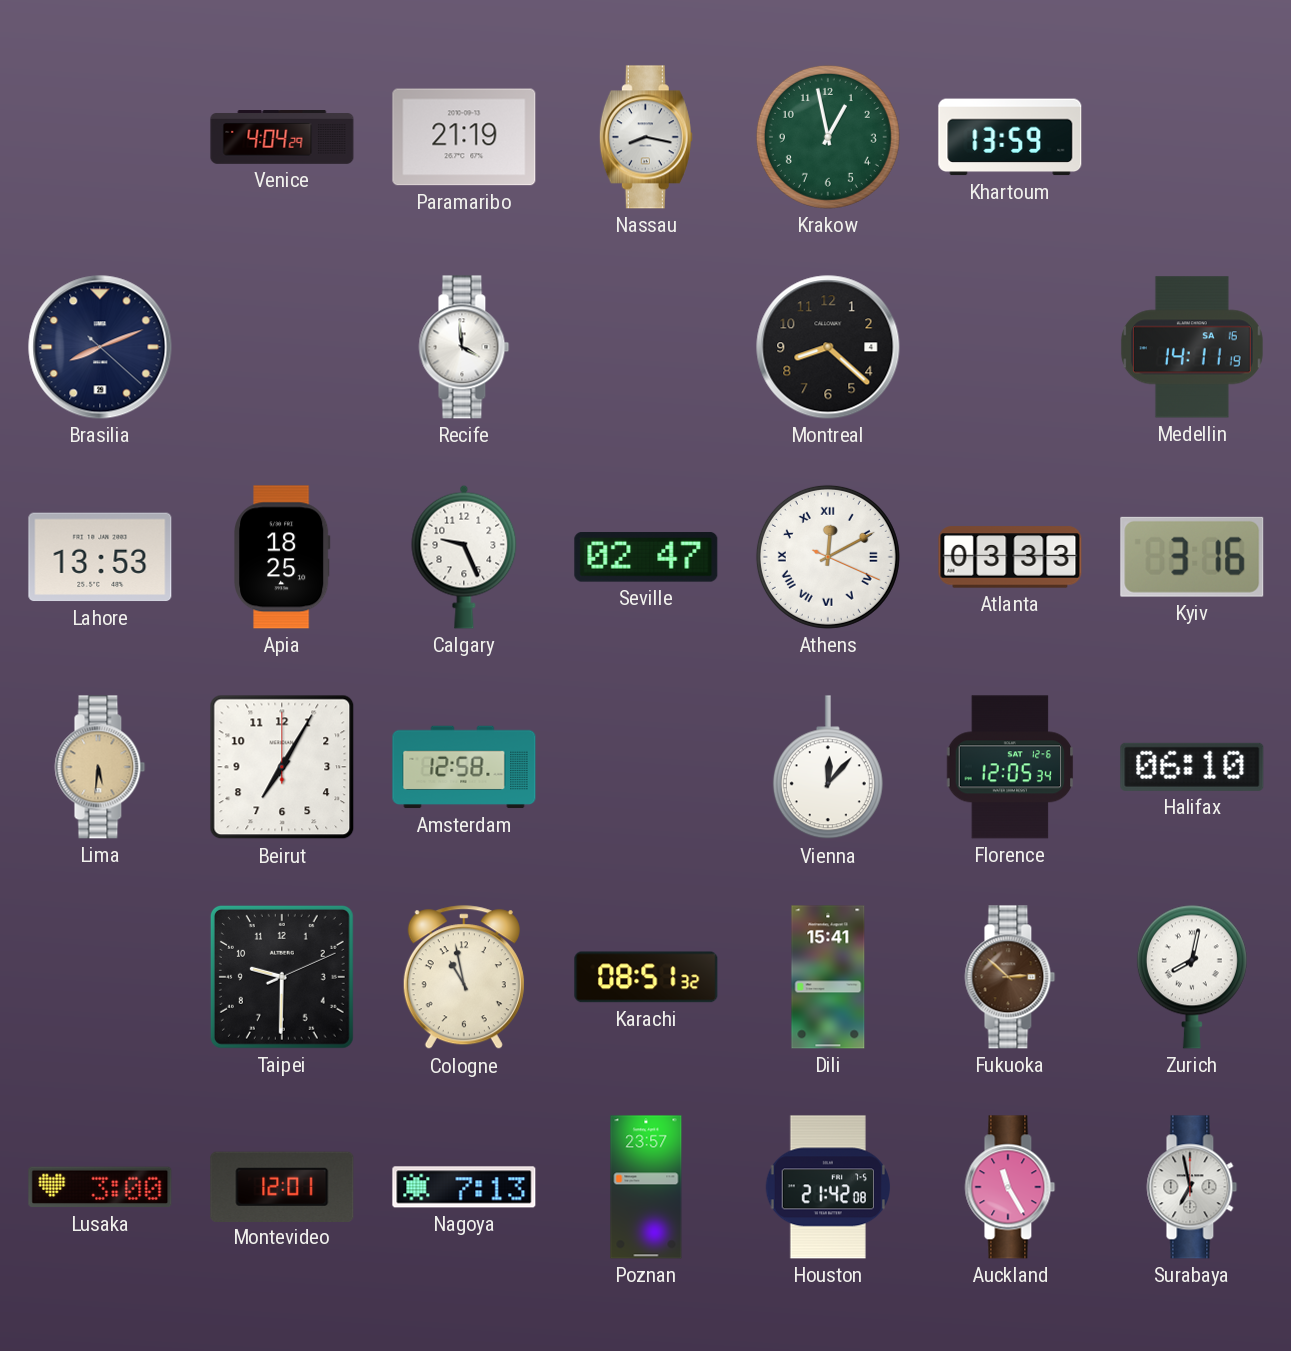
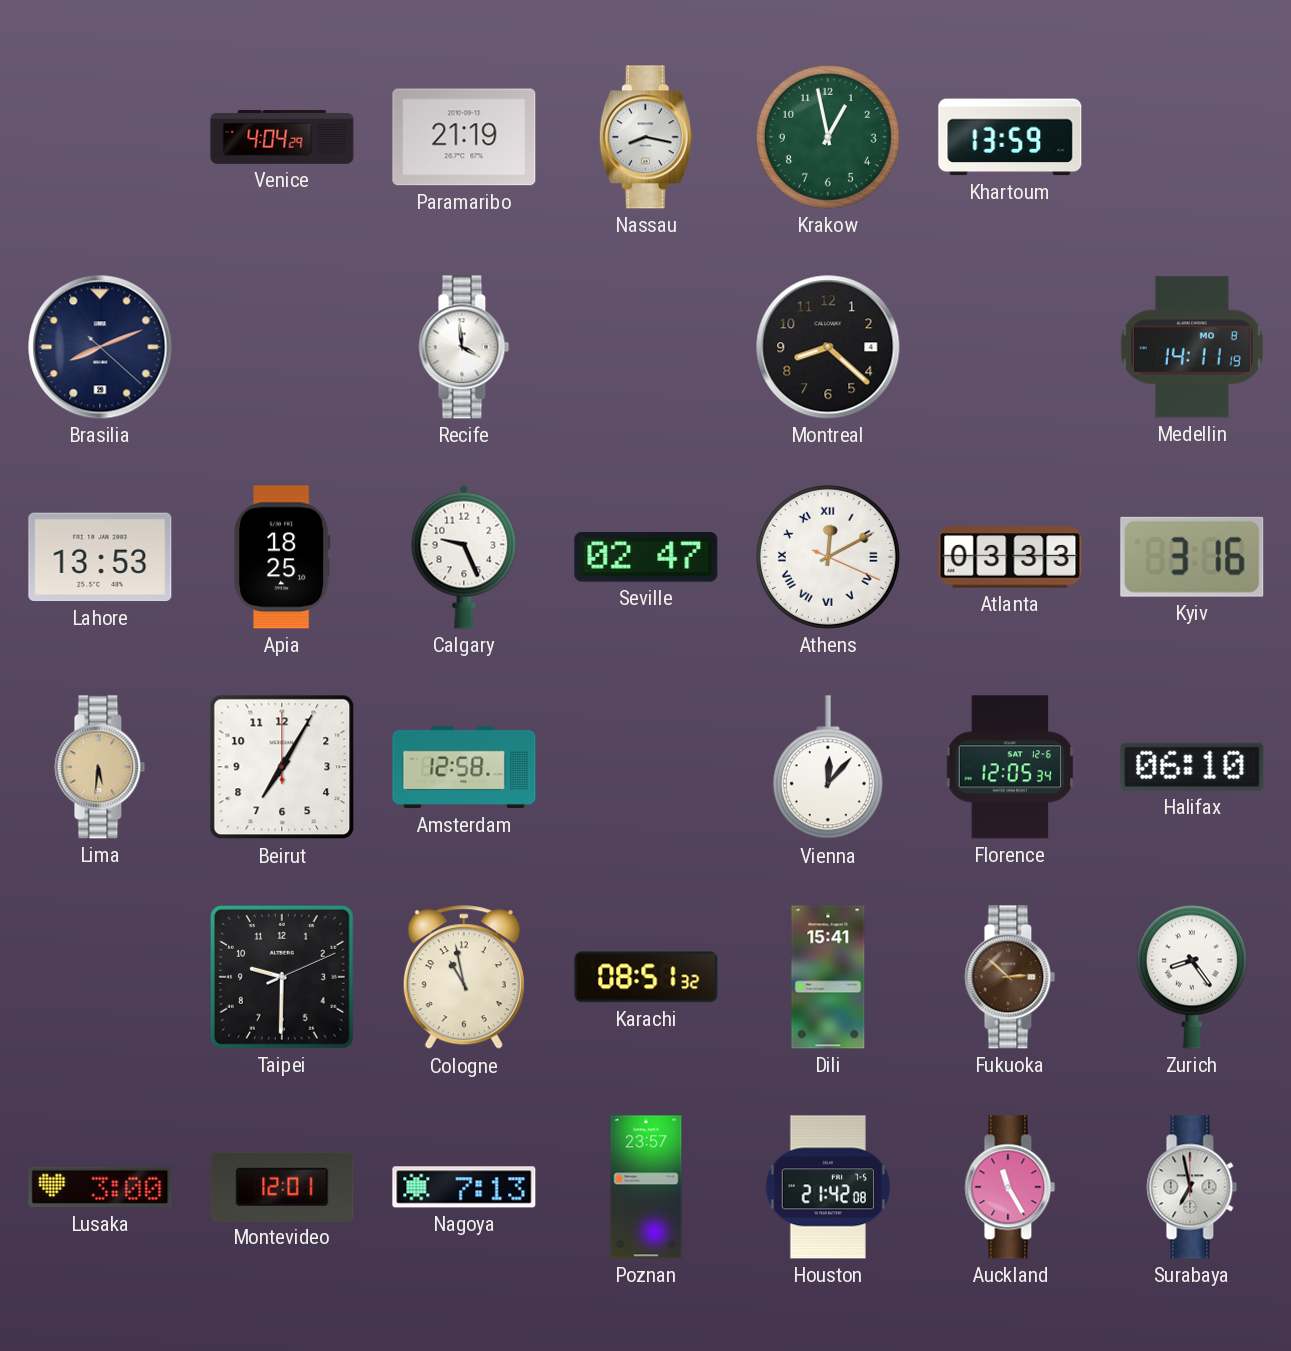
Medellin date: SA 16 -> MO 8 (1192, 347)
Zurich: 8:02 -> 8:24 (1192, 977)
